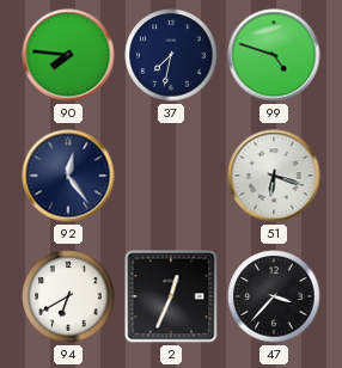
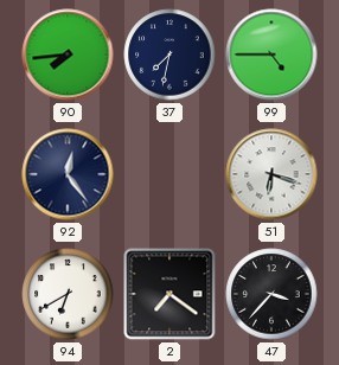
90: 7:46 -> 7:44 (68, 55)
99: 4:48 -> 4:45 (271, 55)
2: 12:34 -> 7:21 (170, 294)
